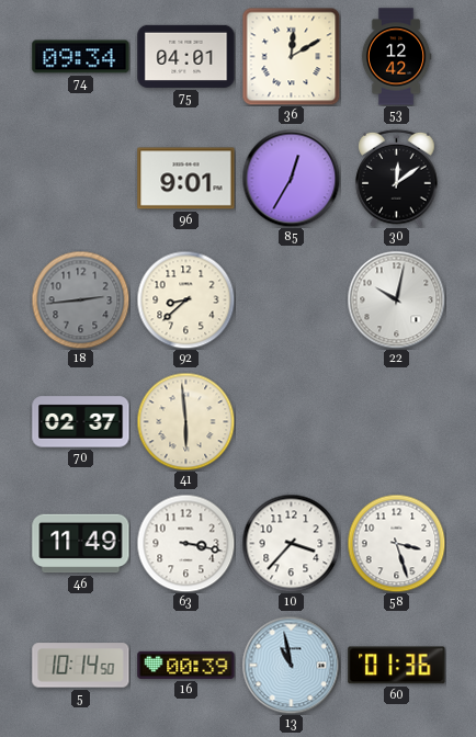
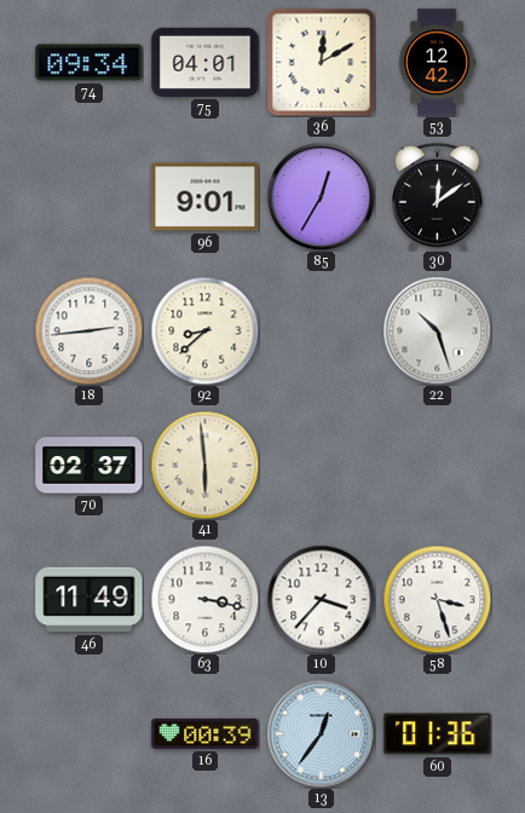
18 dial: grey -> white (88, 330)
22: 10:02 -> 10:27 (437, 330)
5: 10:14 -> none (81, 666)
13: 10:58 -> 12:36 (321, 733)
